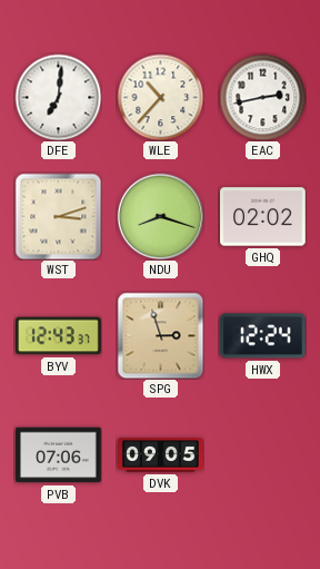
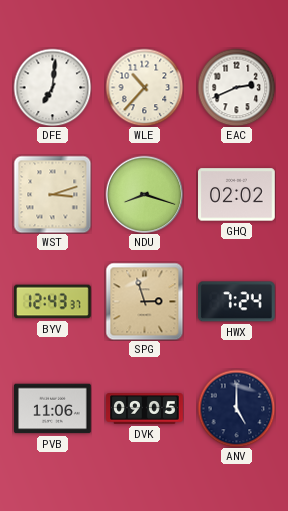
EAC: 2:43 -> 2:41 (236, 87)
HWX: 12:24 -> 7:24 (236, 302)
PVB: 07:06 -> 11:06 (53, 409)
ANV: none -> 5:00 (236, 408)
